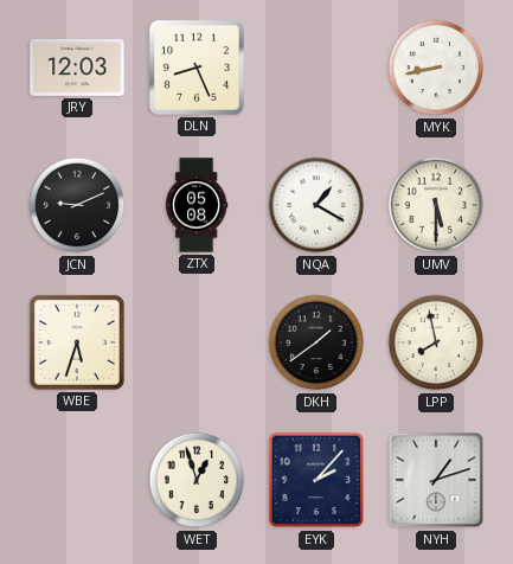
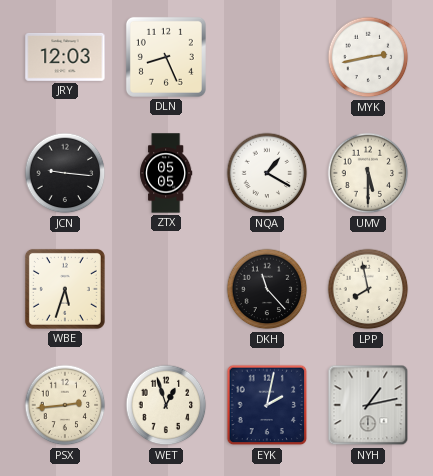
MYK: 8:43 -> 2:43 (368, 57)
JCN: 9:11 -> 9:16 (65, 173)
ZTX: 05:08 -> 05:05 (166, 173)
DKH: 1:39 -> 11:23 (267, 289)
PSX: none -> 2:44 (65, 405)
EYK: 2:07 -> 2:02 (267, 405)
NYH: 1:12 -> 1:13 (368, 405)
